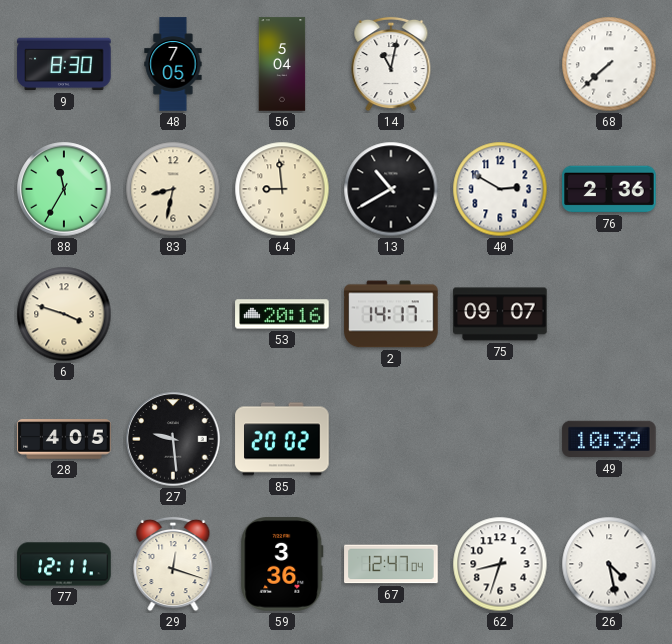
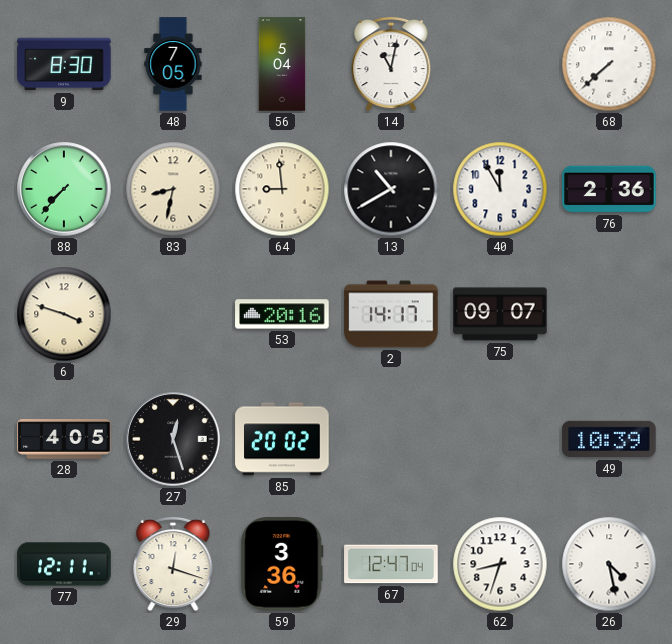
88: 11:35 -> 7:37 (64, 189)
40: 2:50 -> 11:55 (500, 189)
27: 9:29 -> 12:27 (173, 439)
